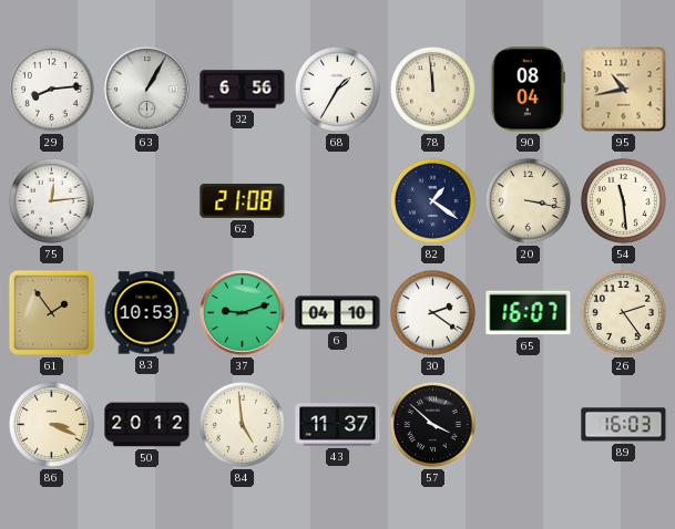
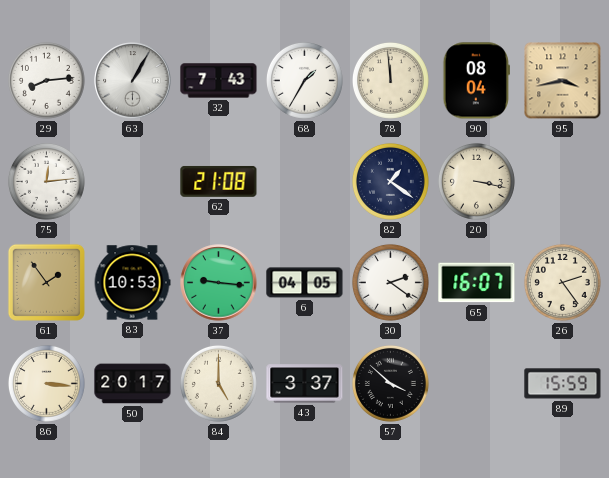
32: 6:56 -> 7:43 (219, 81)
95: 10:43 -> 3:43 (563, 81)
54: 11:29 -> none (623, 200)
37: 9:12 -> 9:16 (219, 283)
6: 04:10 -> 04:05 (305, 283)
86: 3:19 -> 3:16 (46, 383)
50: 20:12 -> 20:17 (133, 384)
84: 4:59 -> 5:00 (218, 383)
43: 11:37 -> 3:37 (305, 384)
89: 16:03 -> 15:59 (563, 384)
